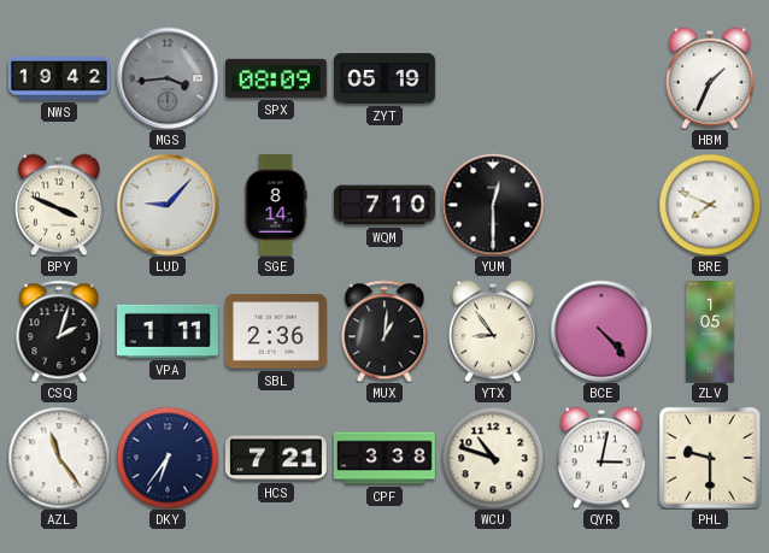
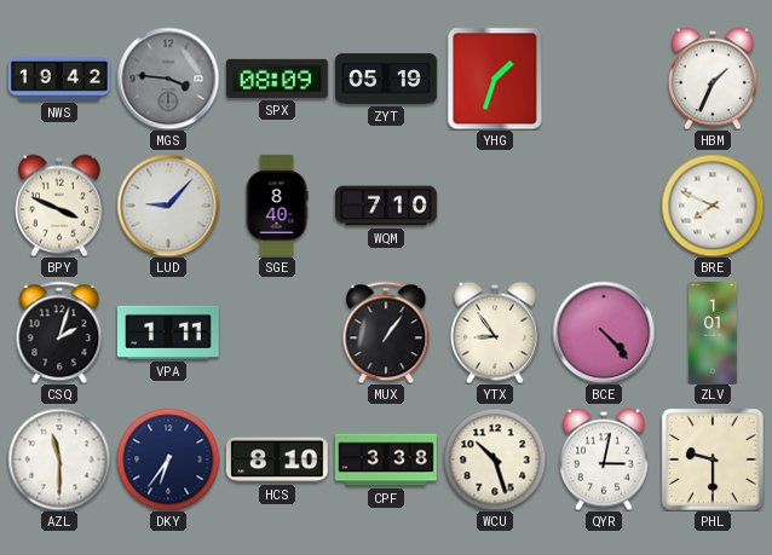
MGS: 3:44 -> 3:46 (168, 79)
YHG: none -> 1:33 (495, 79)
SGE: 8:14 -> 8:40 (277, 206)
YUM: 12:30 -> none (493, 205)
SBL: 2:36 -> none (276, 331)
MUX: 1:01 -> 1:06 (386, 333)
ZLV: 1:05 -> 1:01 (713, 334)
AZL: 11:24 -> 11:30 (59, 459)
HCS: 7:21 -> 8:10 (277, 459)
WCU: 10:48 -> 10:27 (495, 459)
